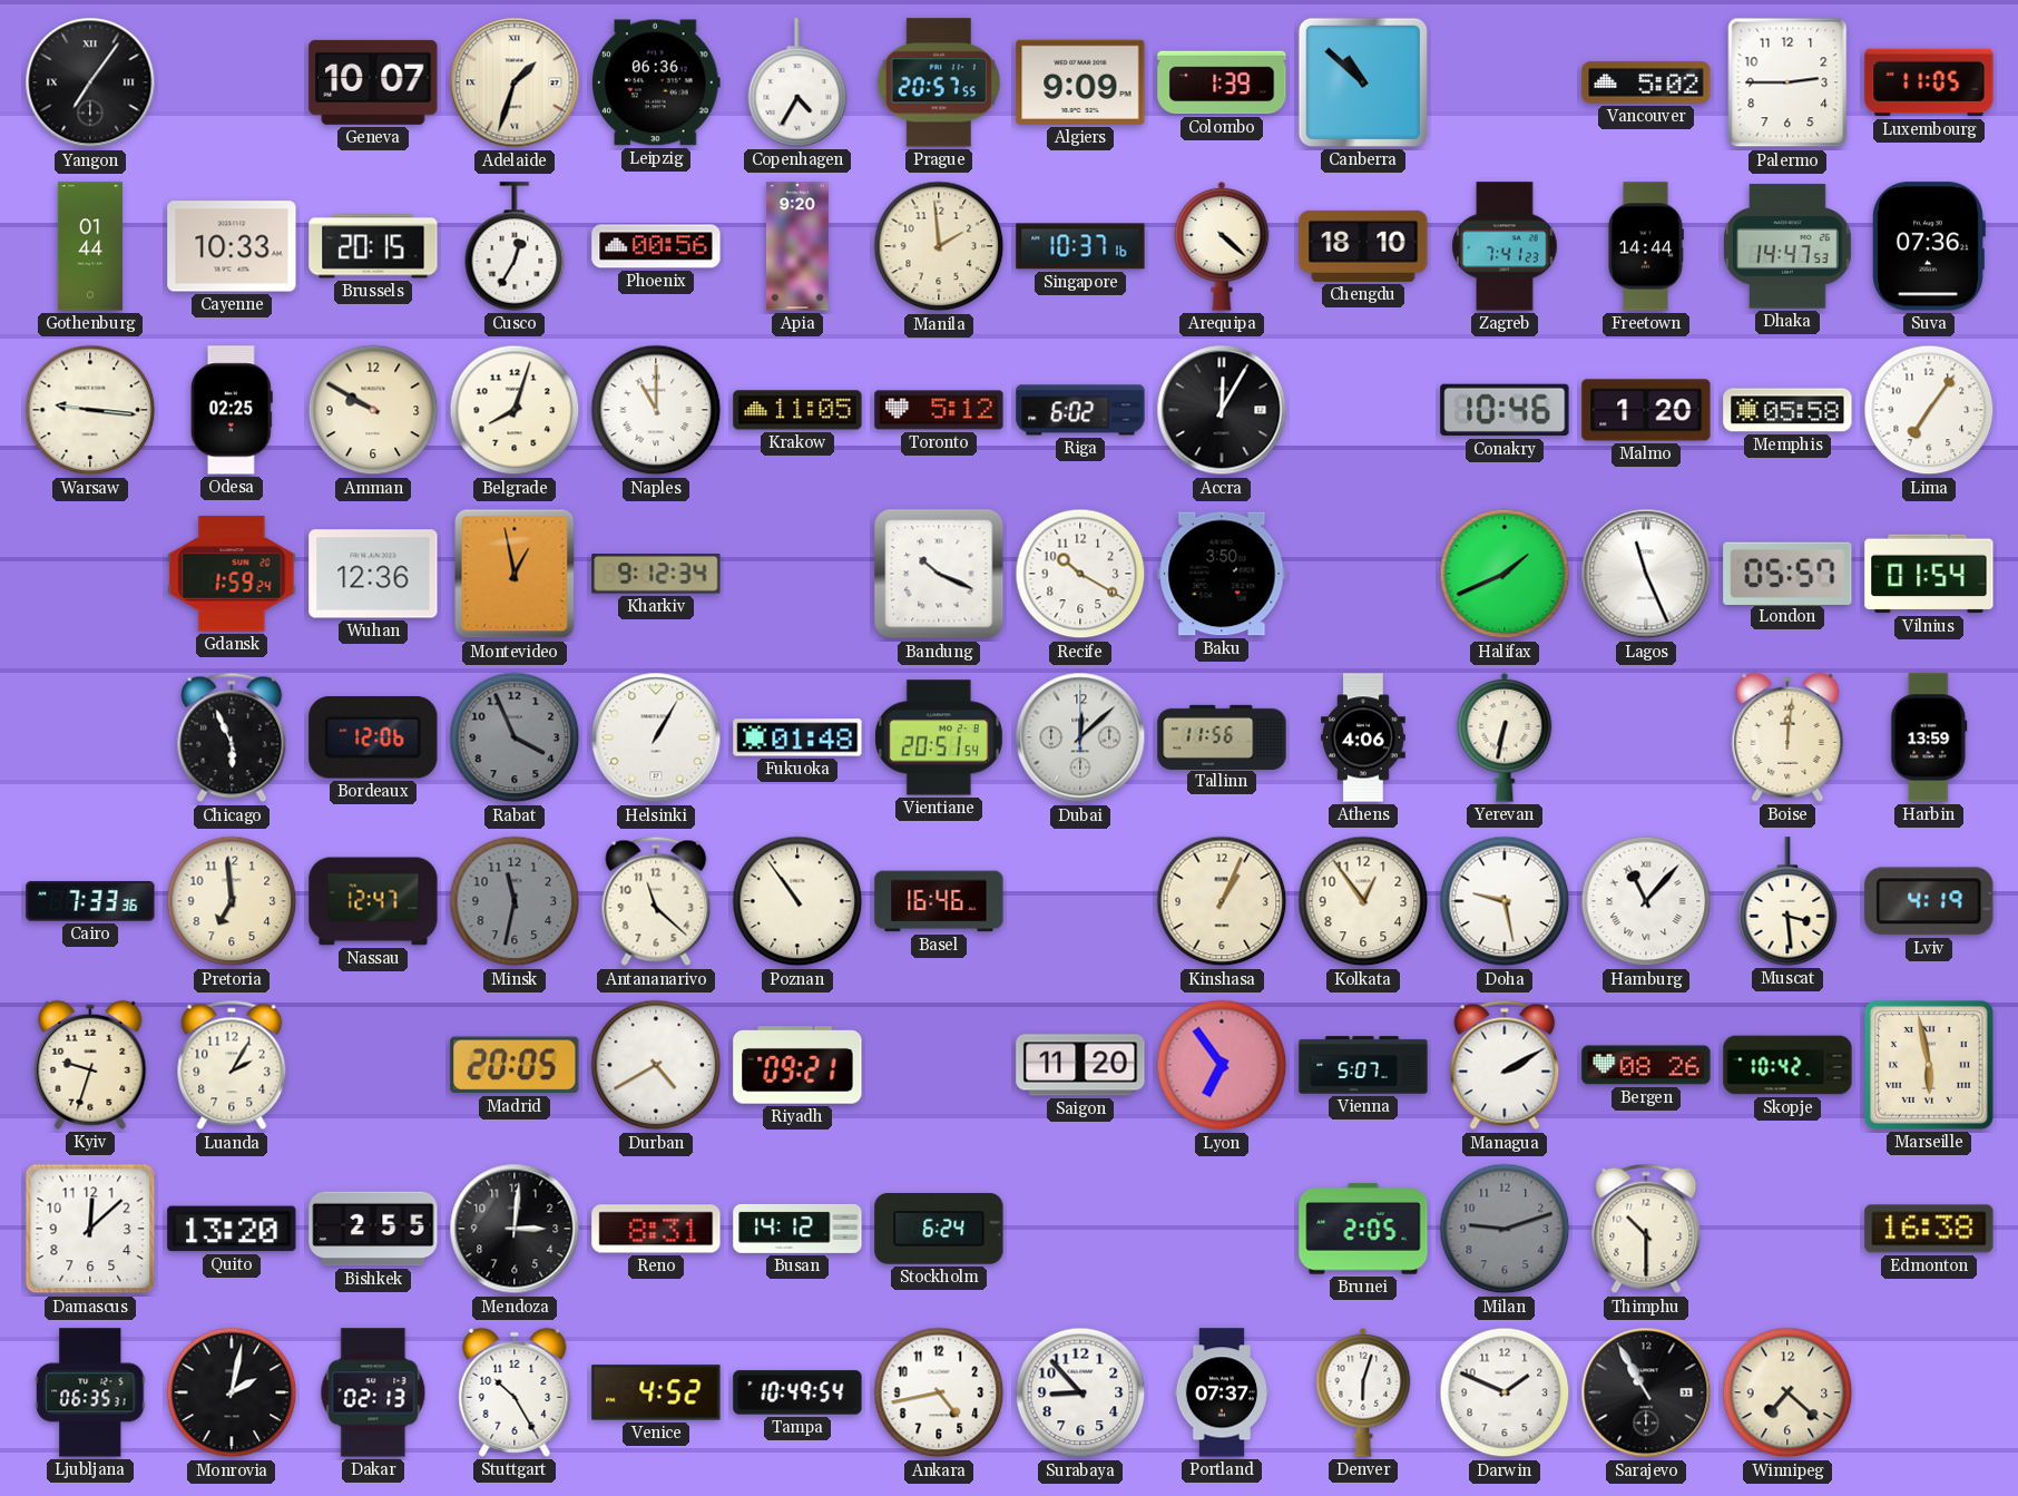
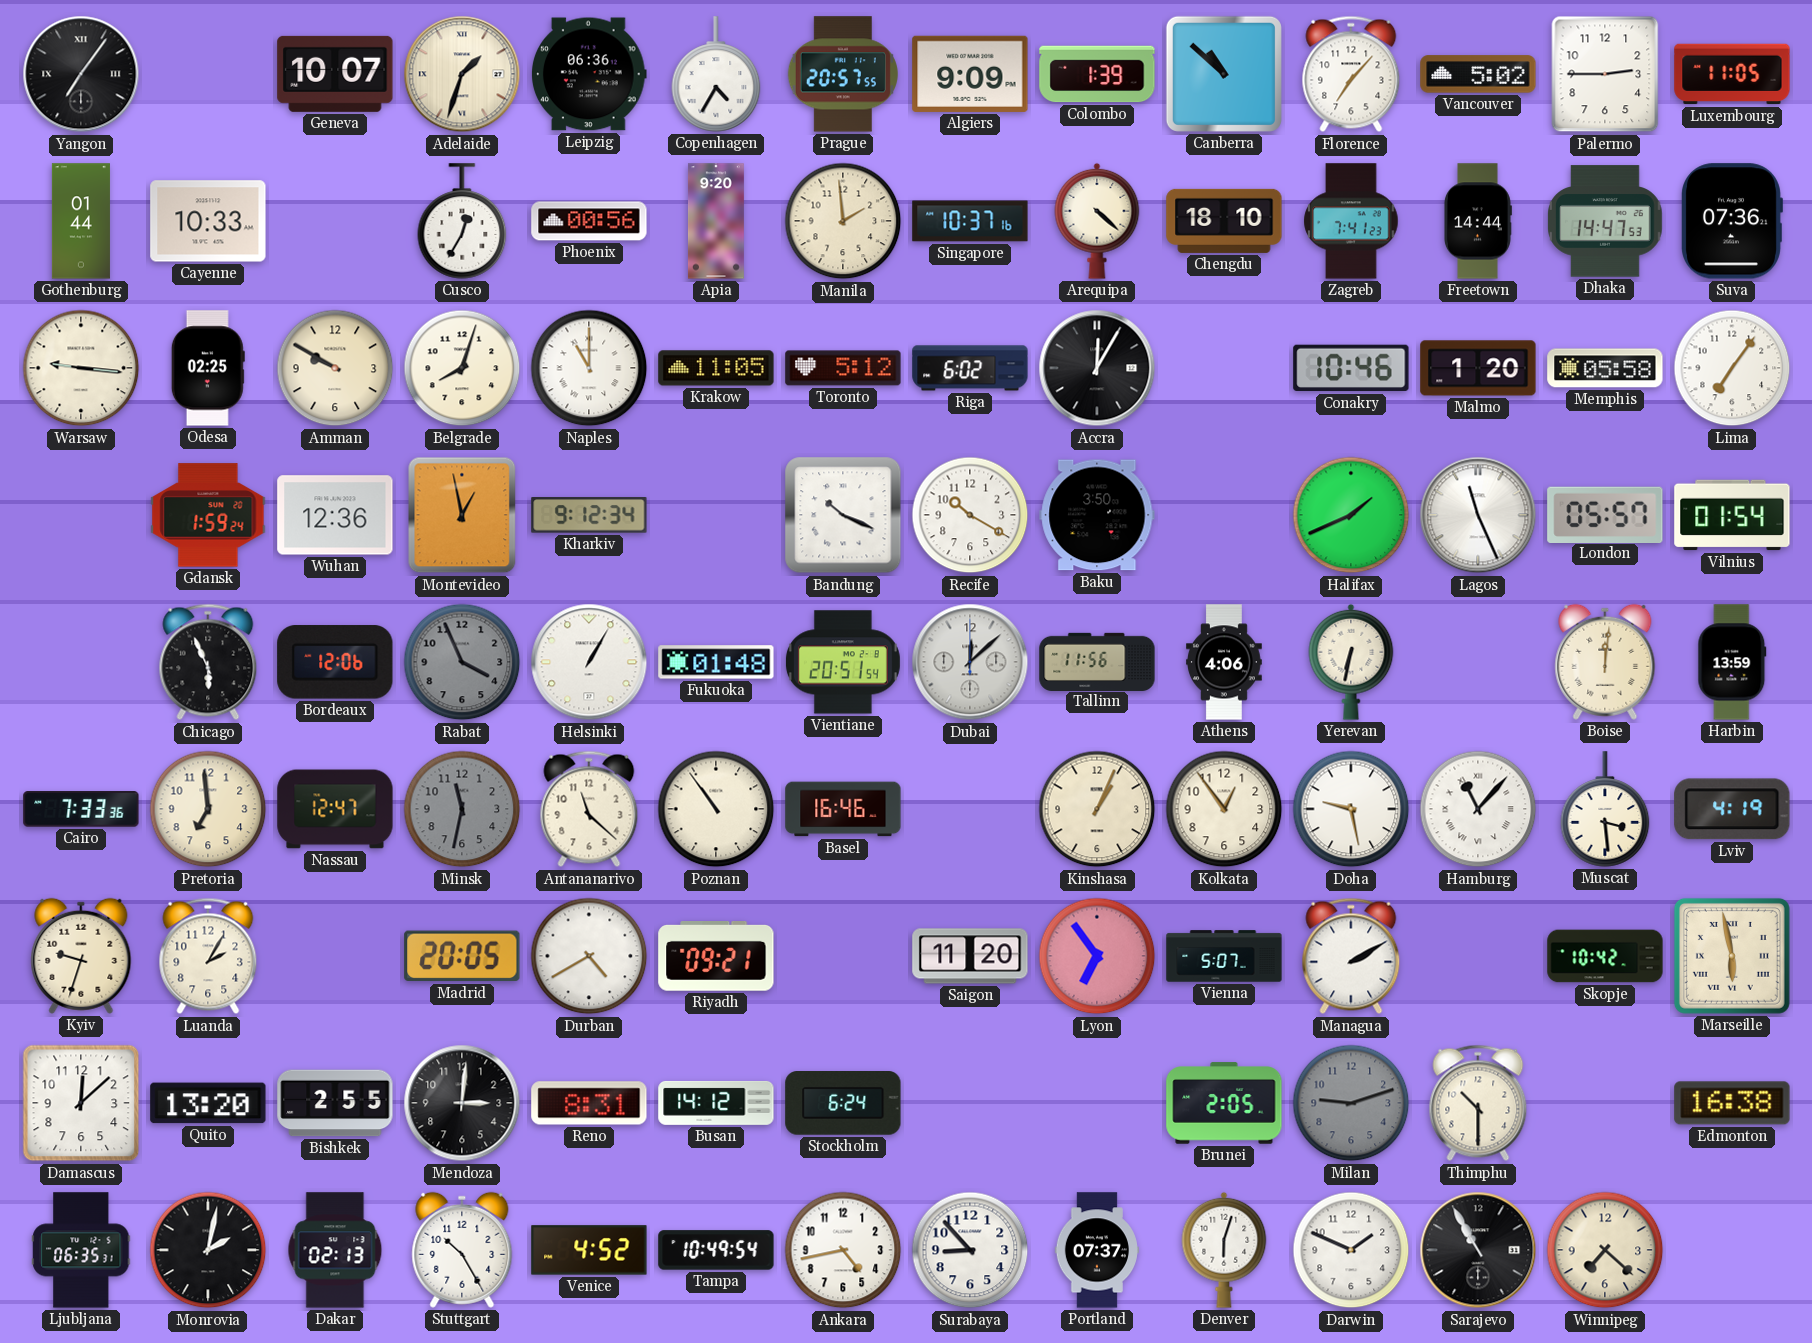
Florence: none -> 7:07 (1351, 74)
Brussels: 20:15 -> none (373, 246)
Bergen: 08:26 -> none (1646, 1065)
